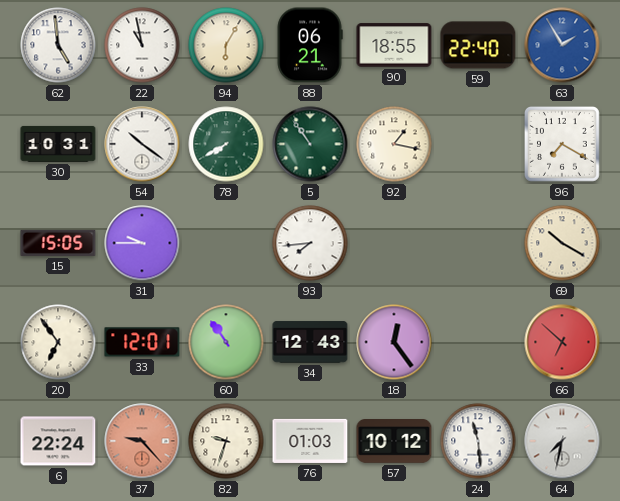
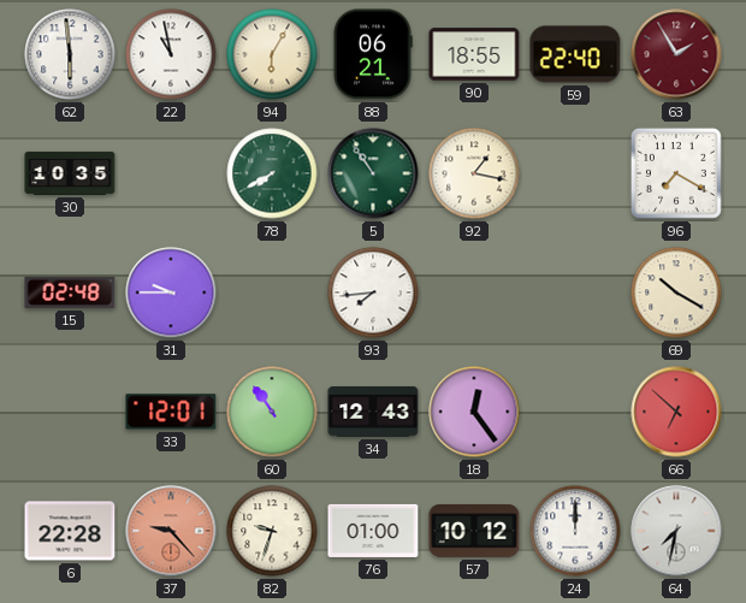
62: 4:59 -> 5:59 (70, 54)
63 dial: blue -> burgundy (676, 54)
30: 10:31 -> 10:35 (70, 173)
54: 10:21 -> none (142, 144)
15: 15:05 -> 02:48 (70, 292)
20: 6:54 -> none (58, 342)
6: 22:24 -> 22:28 (70, 531)
76: 01:03 -> 01:00 (373, 531)
24: 11:29 -> 12:00 (575, 531)
